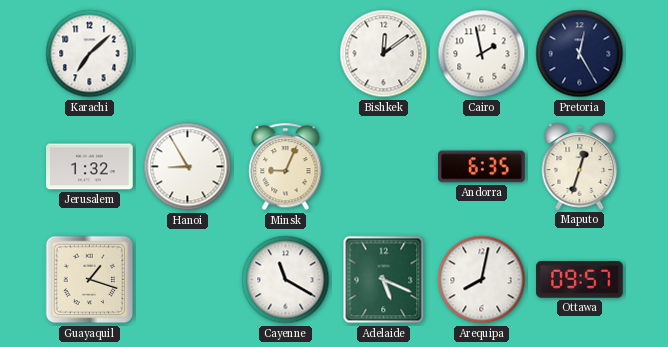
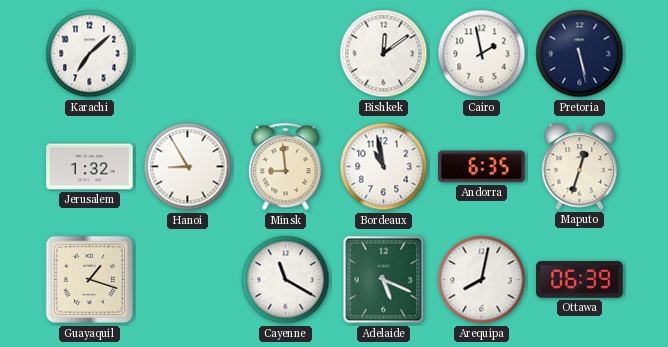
Pretoria: 12:25 -> 5:28 (580, 54)
Minsk: 9:04 -> 8:59 (286, 167)
Bordeaux: none -> 10:58 (384, 167)
Ottawa: 09:57 -> 06:39 (580, 280)
